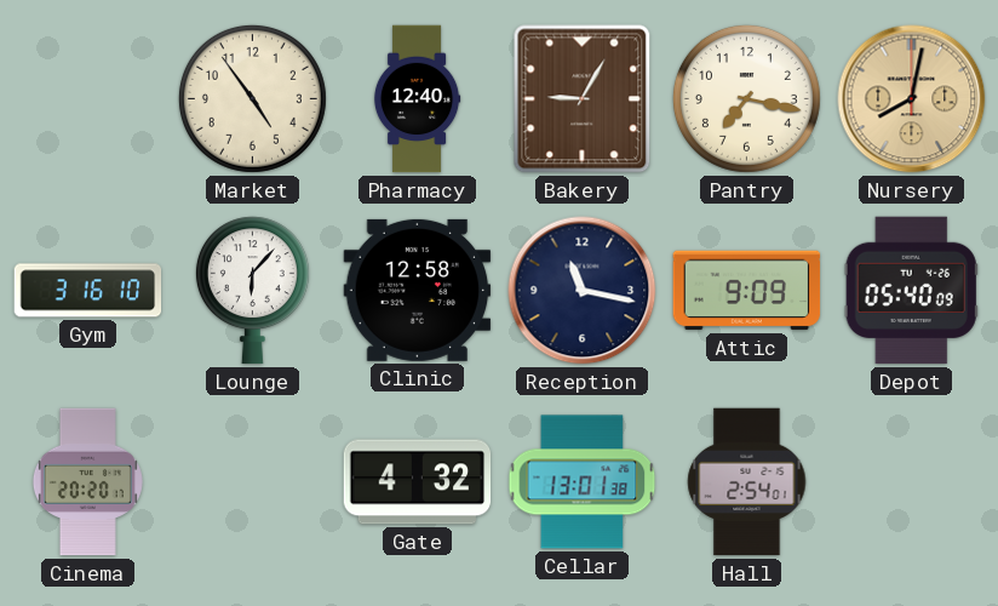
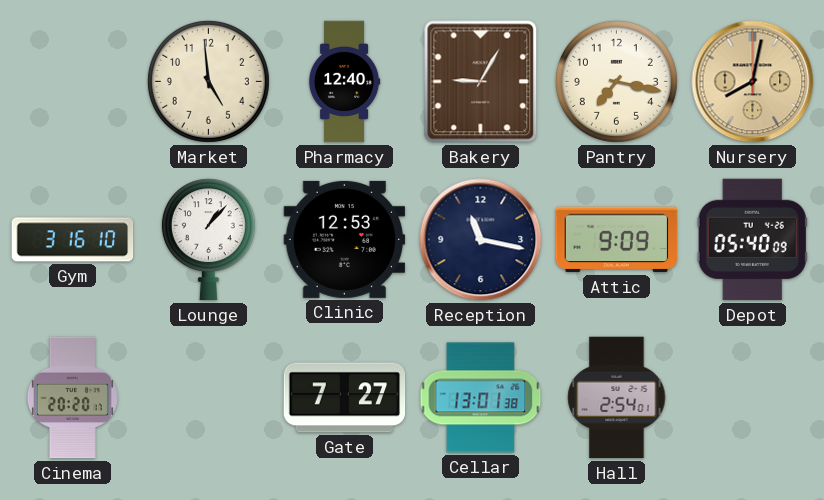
Market: 4:54 -> 4:59 (208, 81)
Lounge: 6:07 -> 1:07 (208, 240)
Clinic: 12:58 -> 12:53 (345, 239)
Gate: 4:32 -> 7:27 (345, 398)
